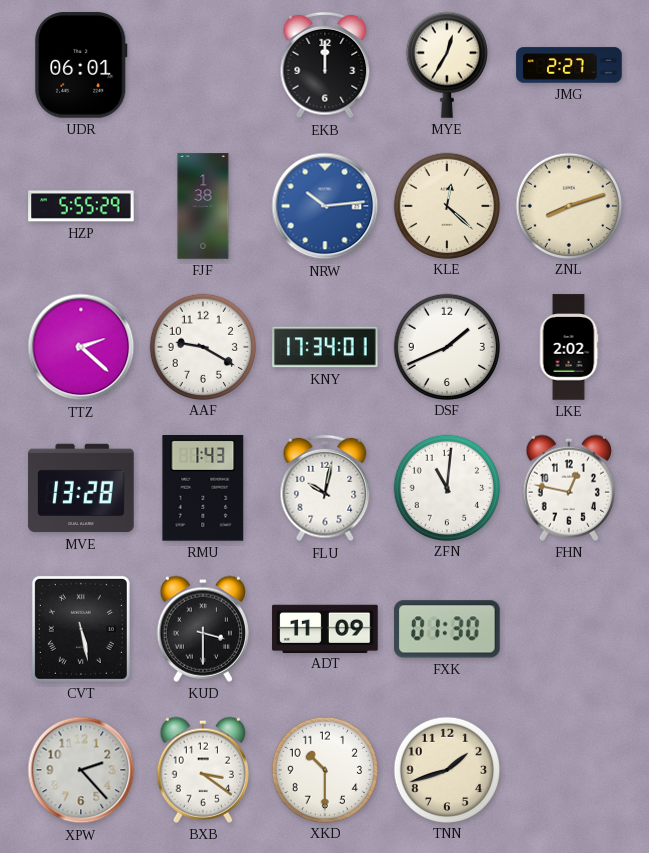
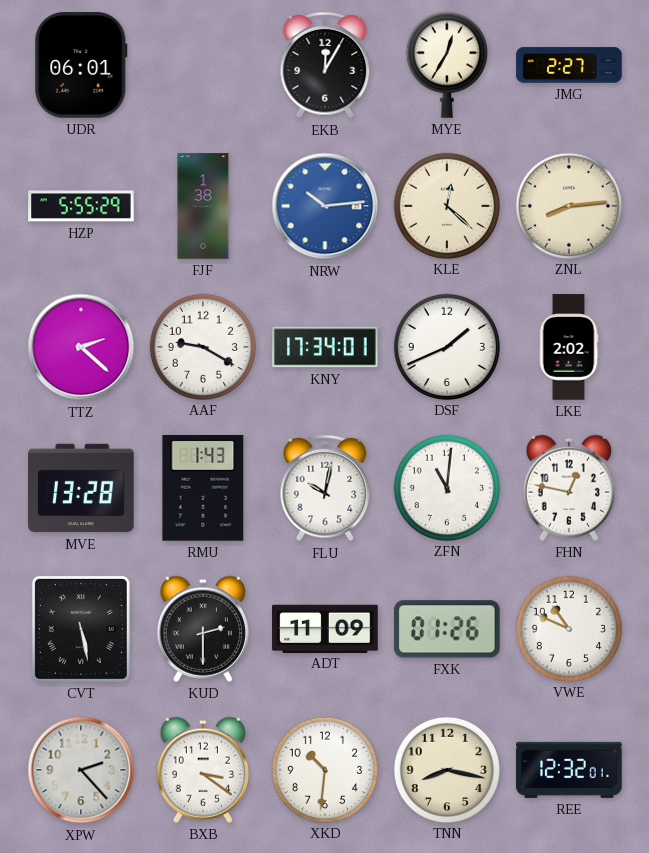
EKB: 12:00 -> 12:05 (325, 65)
ZNL: 8:12 -> 8:14 (568, 205)
KUD: 3:30 -> 2:30 (202, 629)
FXK: 01:30 -> 01:26 (447, 629)
VWE: none -> 10:49 (568, 628)
XKD: 10:30 -> 10:31 (324, 769)
TNN: 1:42 -> 8:17 (446, 769)
REE: none -> 12:32 (569, 770)
